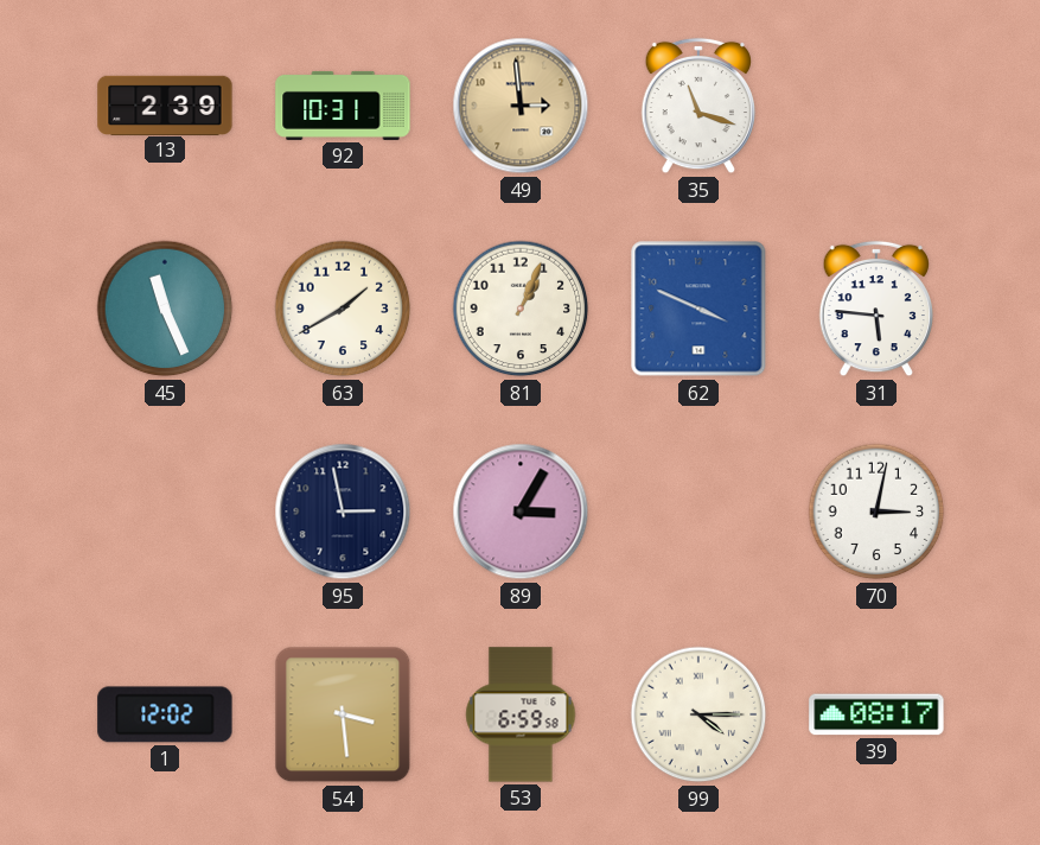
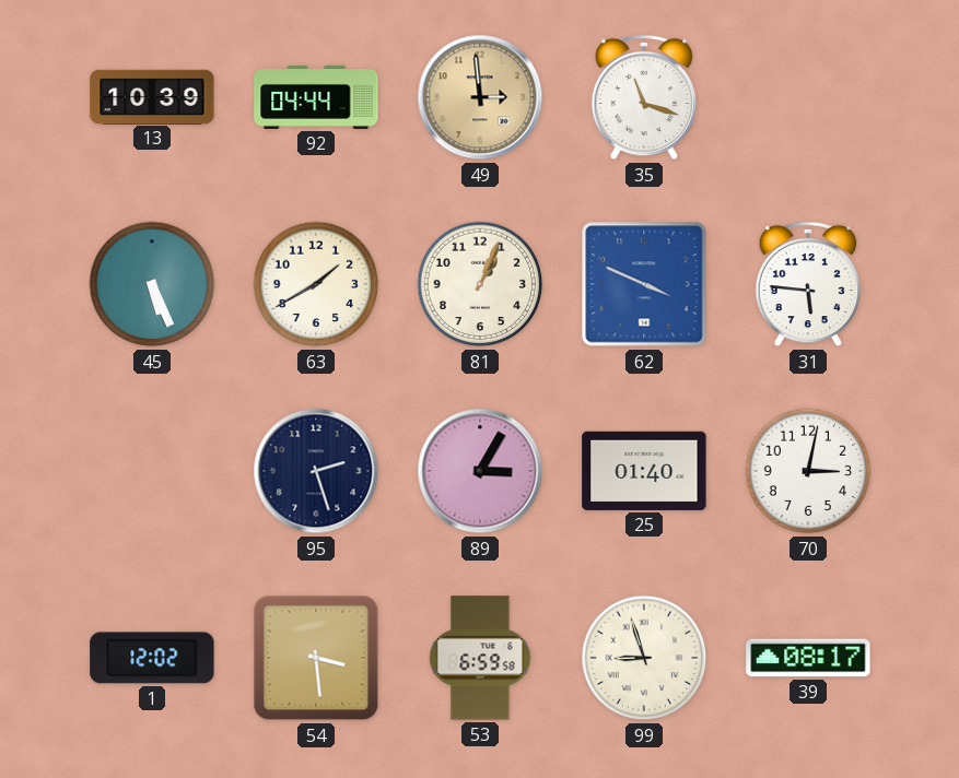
13: 2:39 -> 10:39 (152, 96)
92: 10:31 -> 04:44 (316, 97)
45: 11:26 -> 5:26 (152, 284)
95: 2:58 -> 2:27 (316, 471)
25: none -> 01:40 (644, 471)
99: 4:15 -> 8:57 (644, 658)
